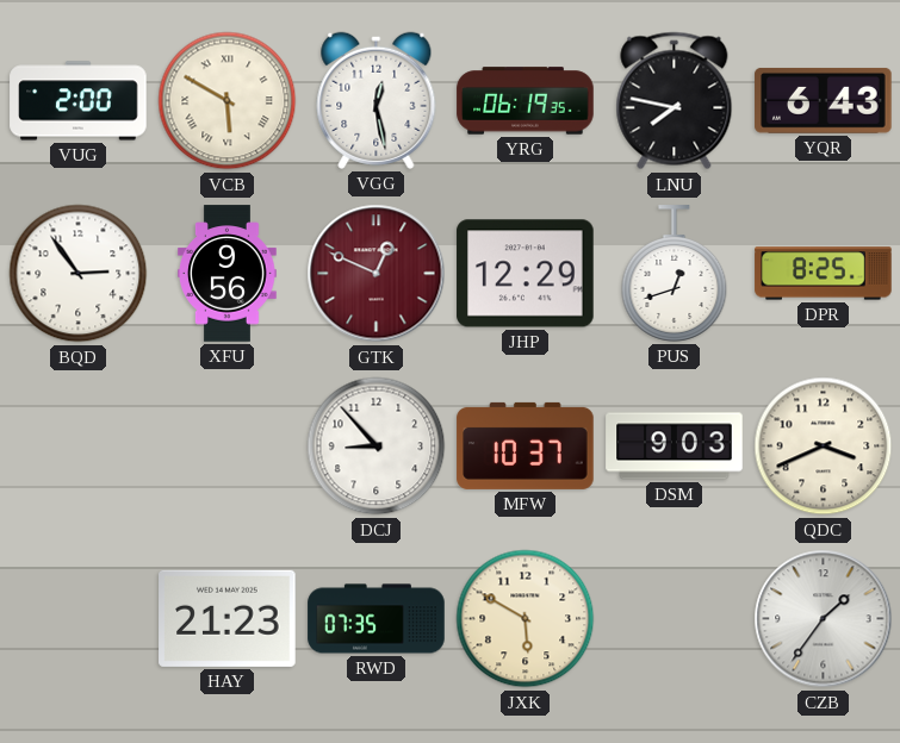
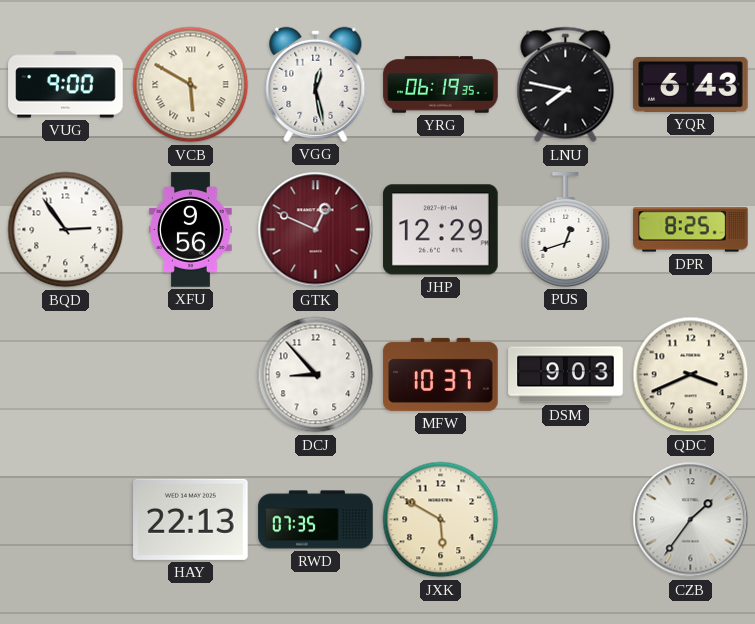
VUG: 2:00 -> 9:00 (66, 85)
HAY: 21:23 -> 22:13 (191, 519)
